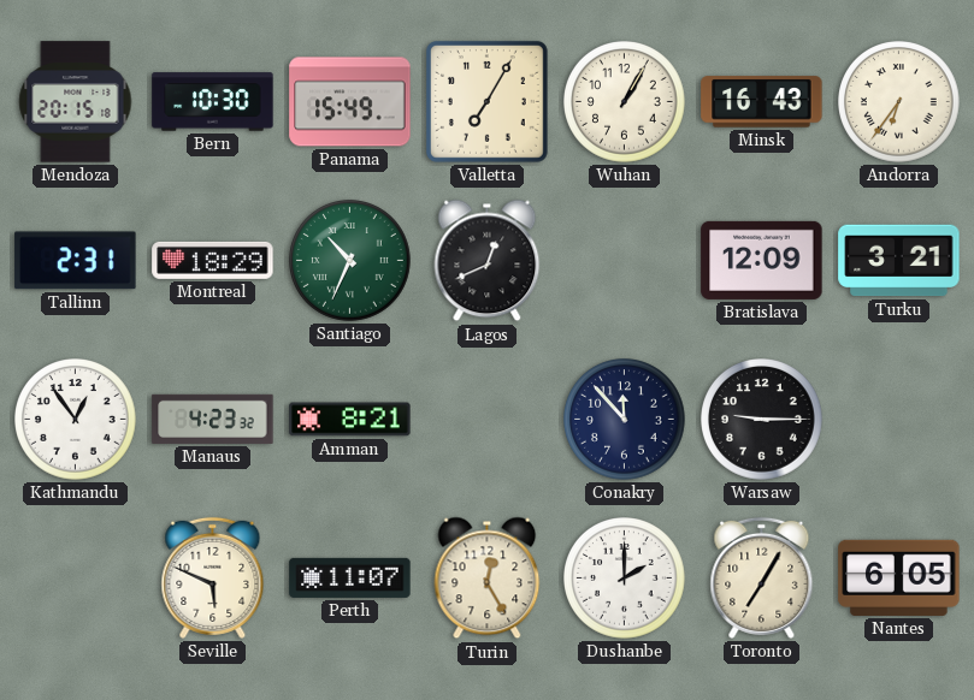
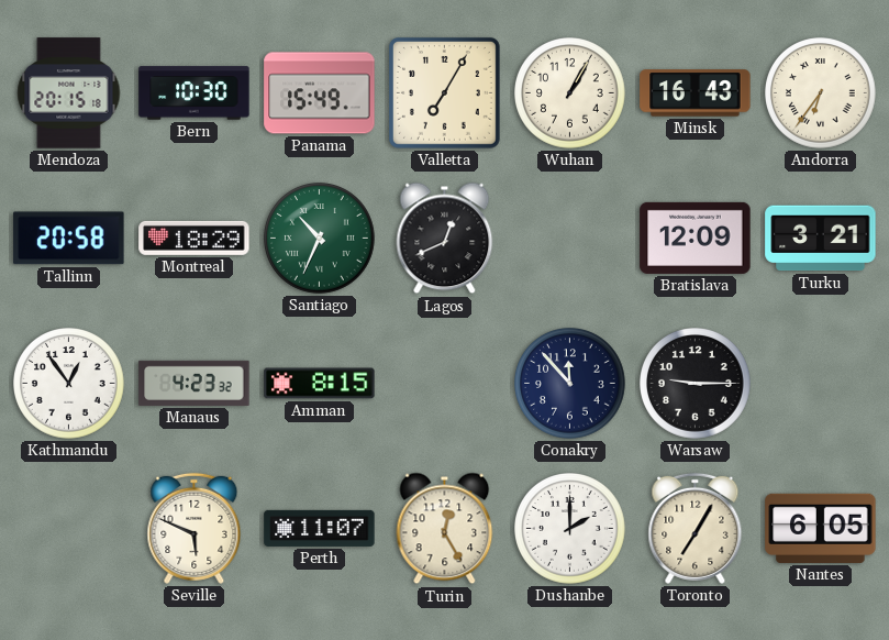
Tallinn: 2:31 -> 20:58 (69, 239)
Amman: 8:21 -> 8:15 (320, 384)
